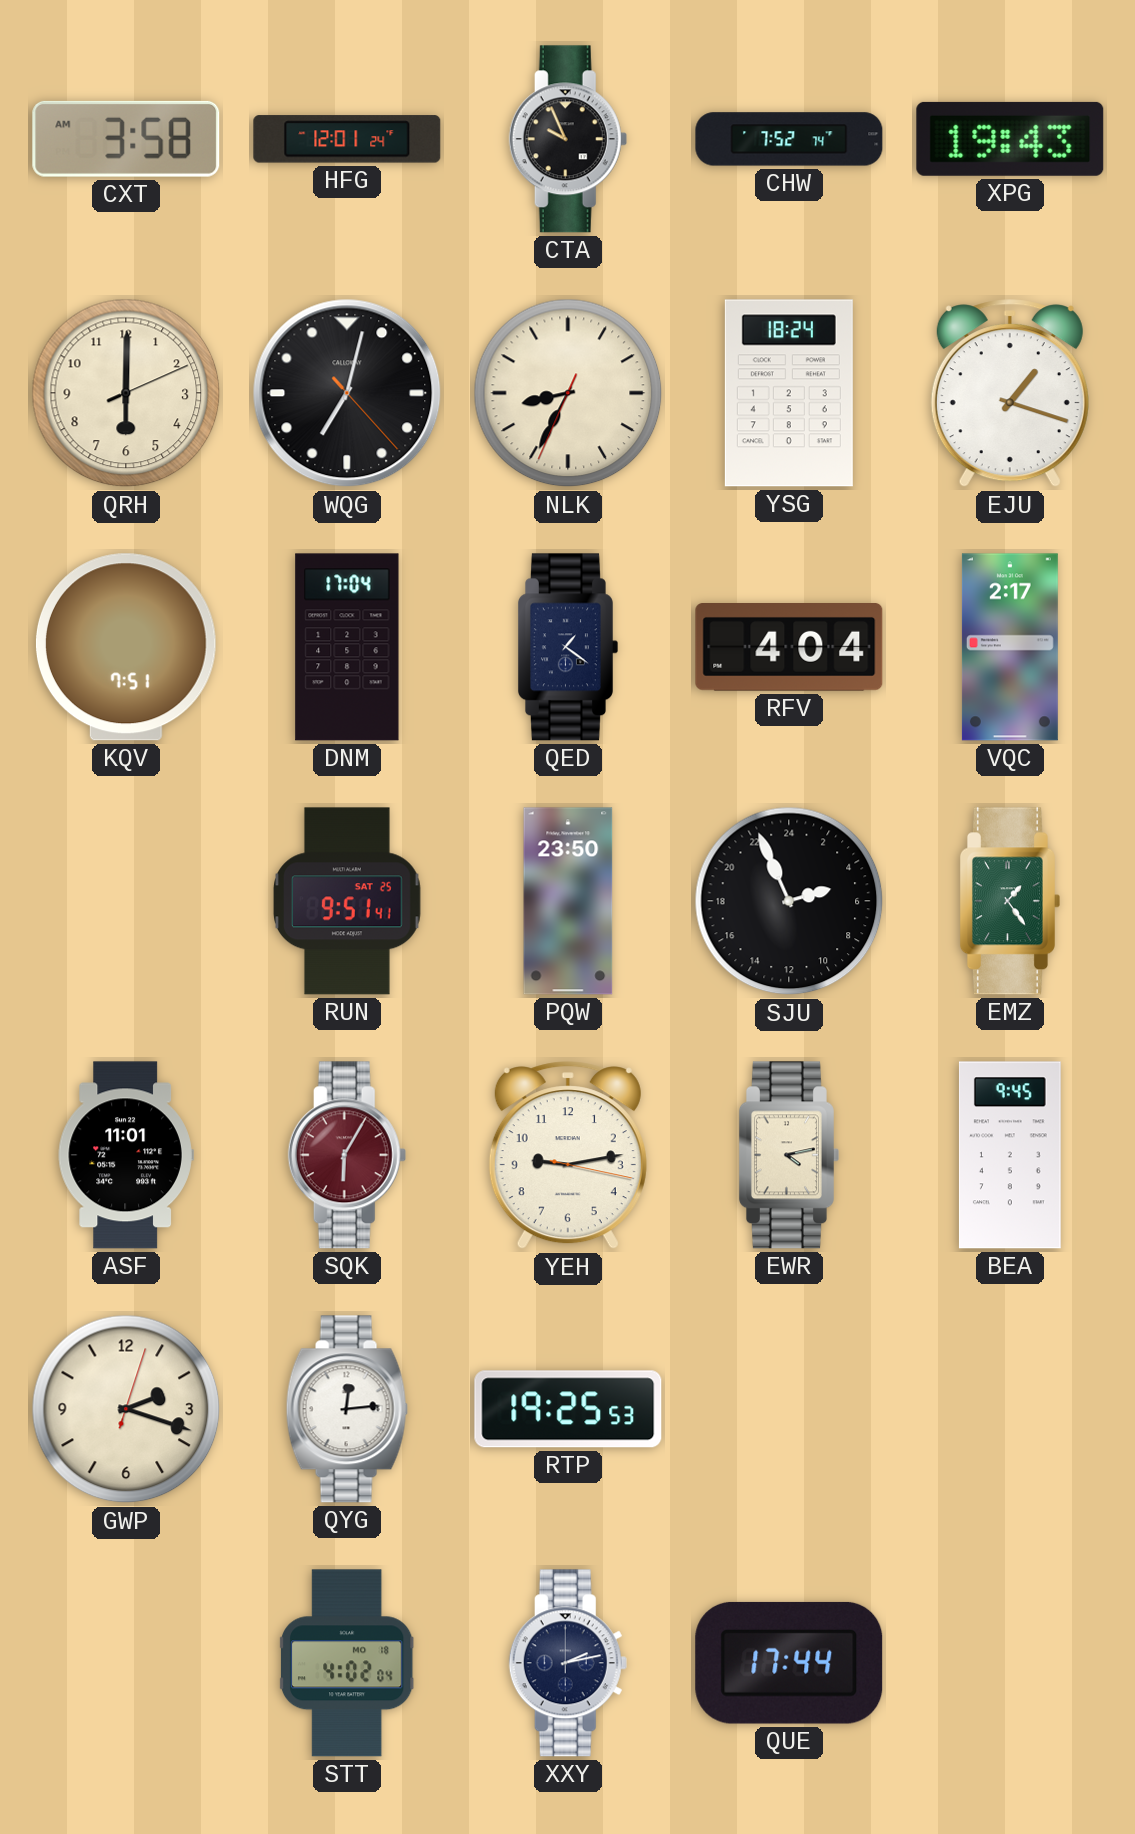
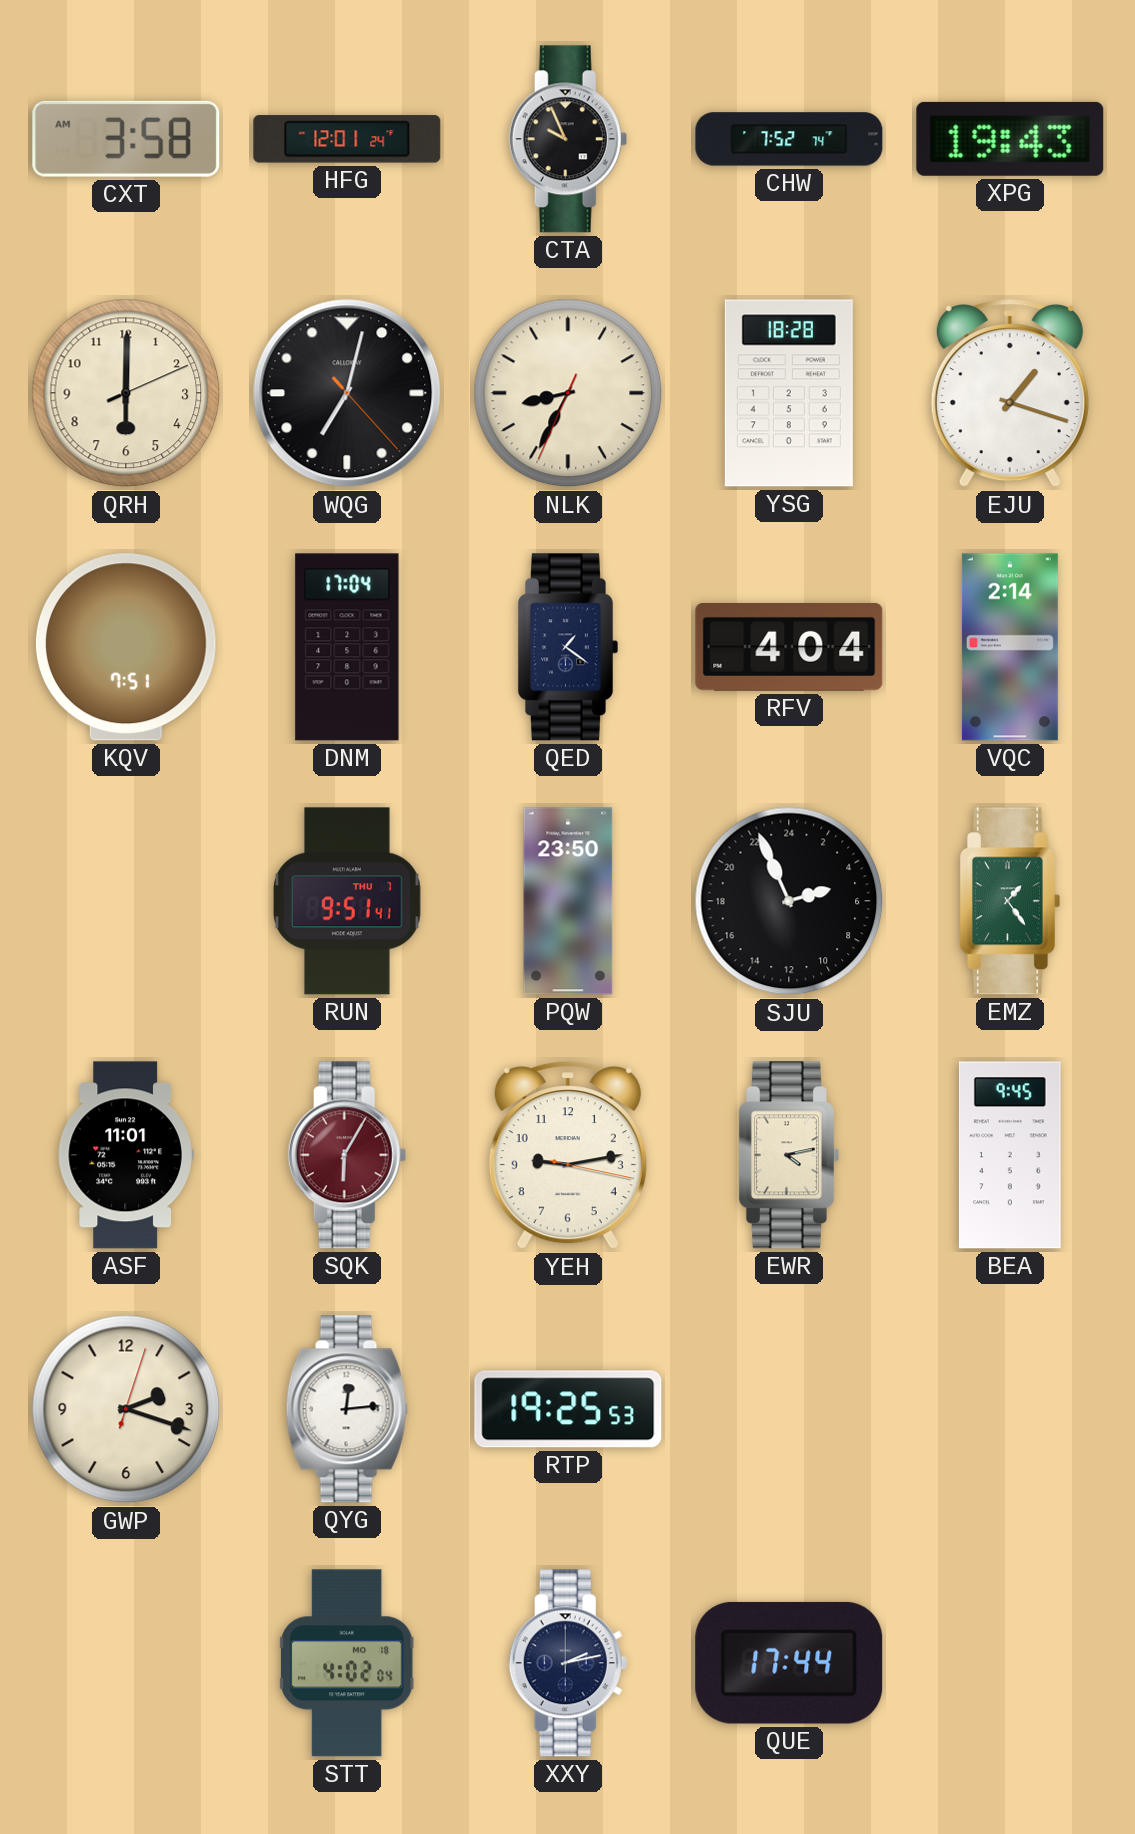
YSG: 18:24 -> 18:28 (789, 393)
VQC: 2:17 -> 2:14 (1010, 647)
RUN date: SAT 25 -> THU 7 (348, 901)
